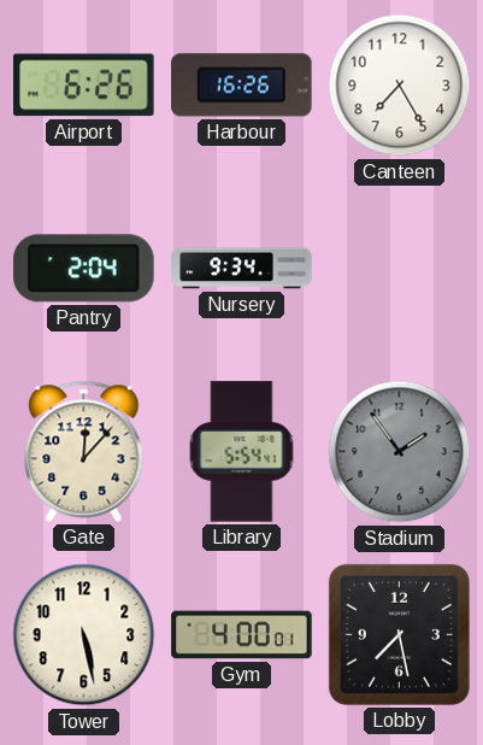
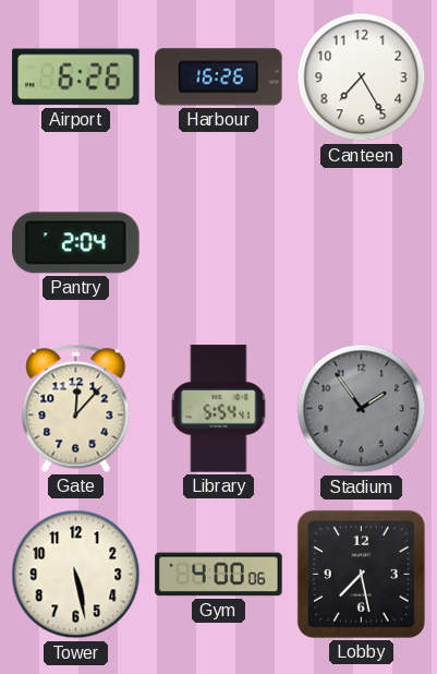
Nursery: 9:34 -> none (242, 269)
Gym: 4:00:01 -> 4:00:06 (219, 575)
